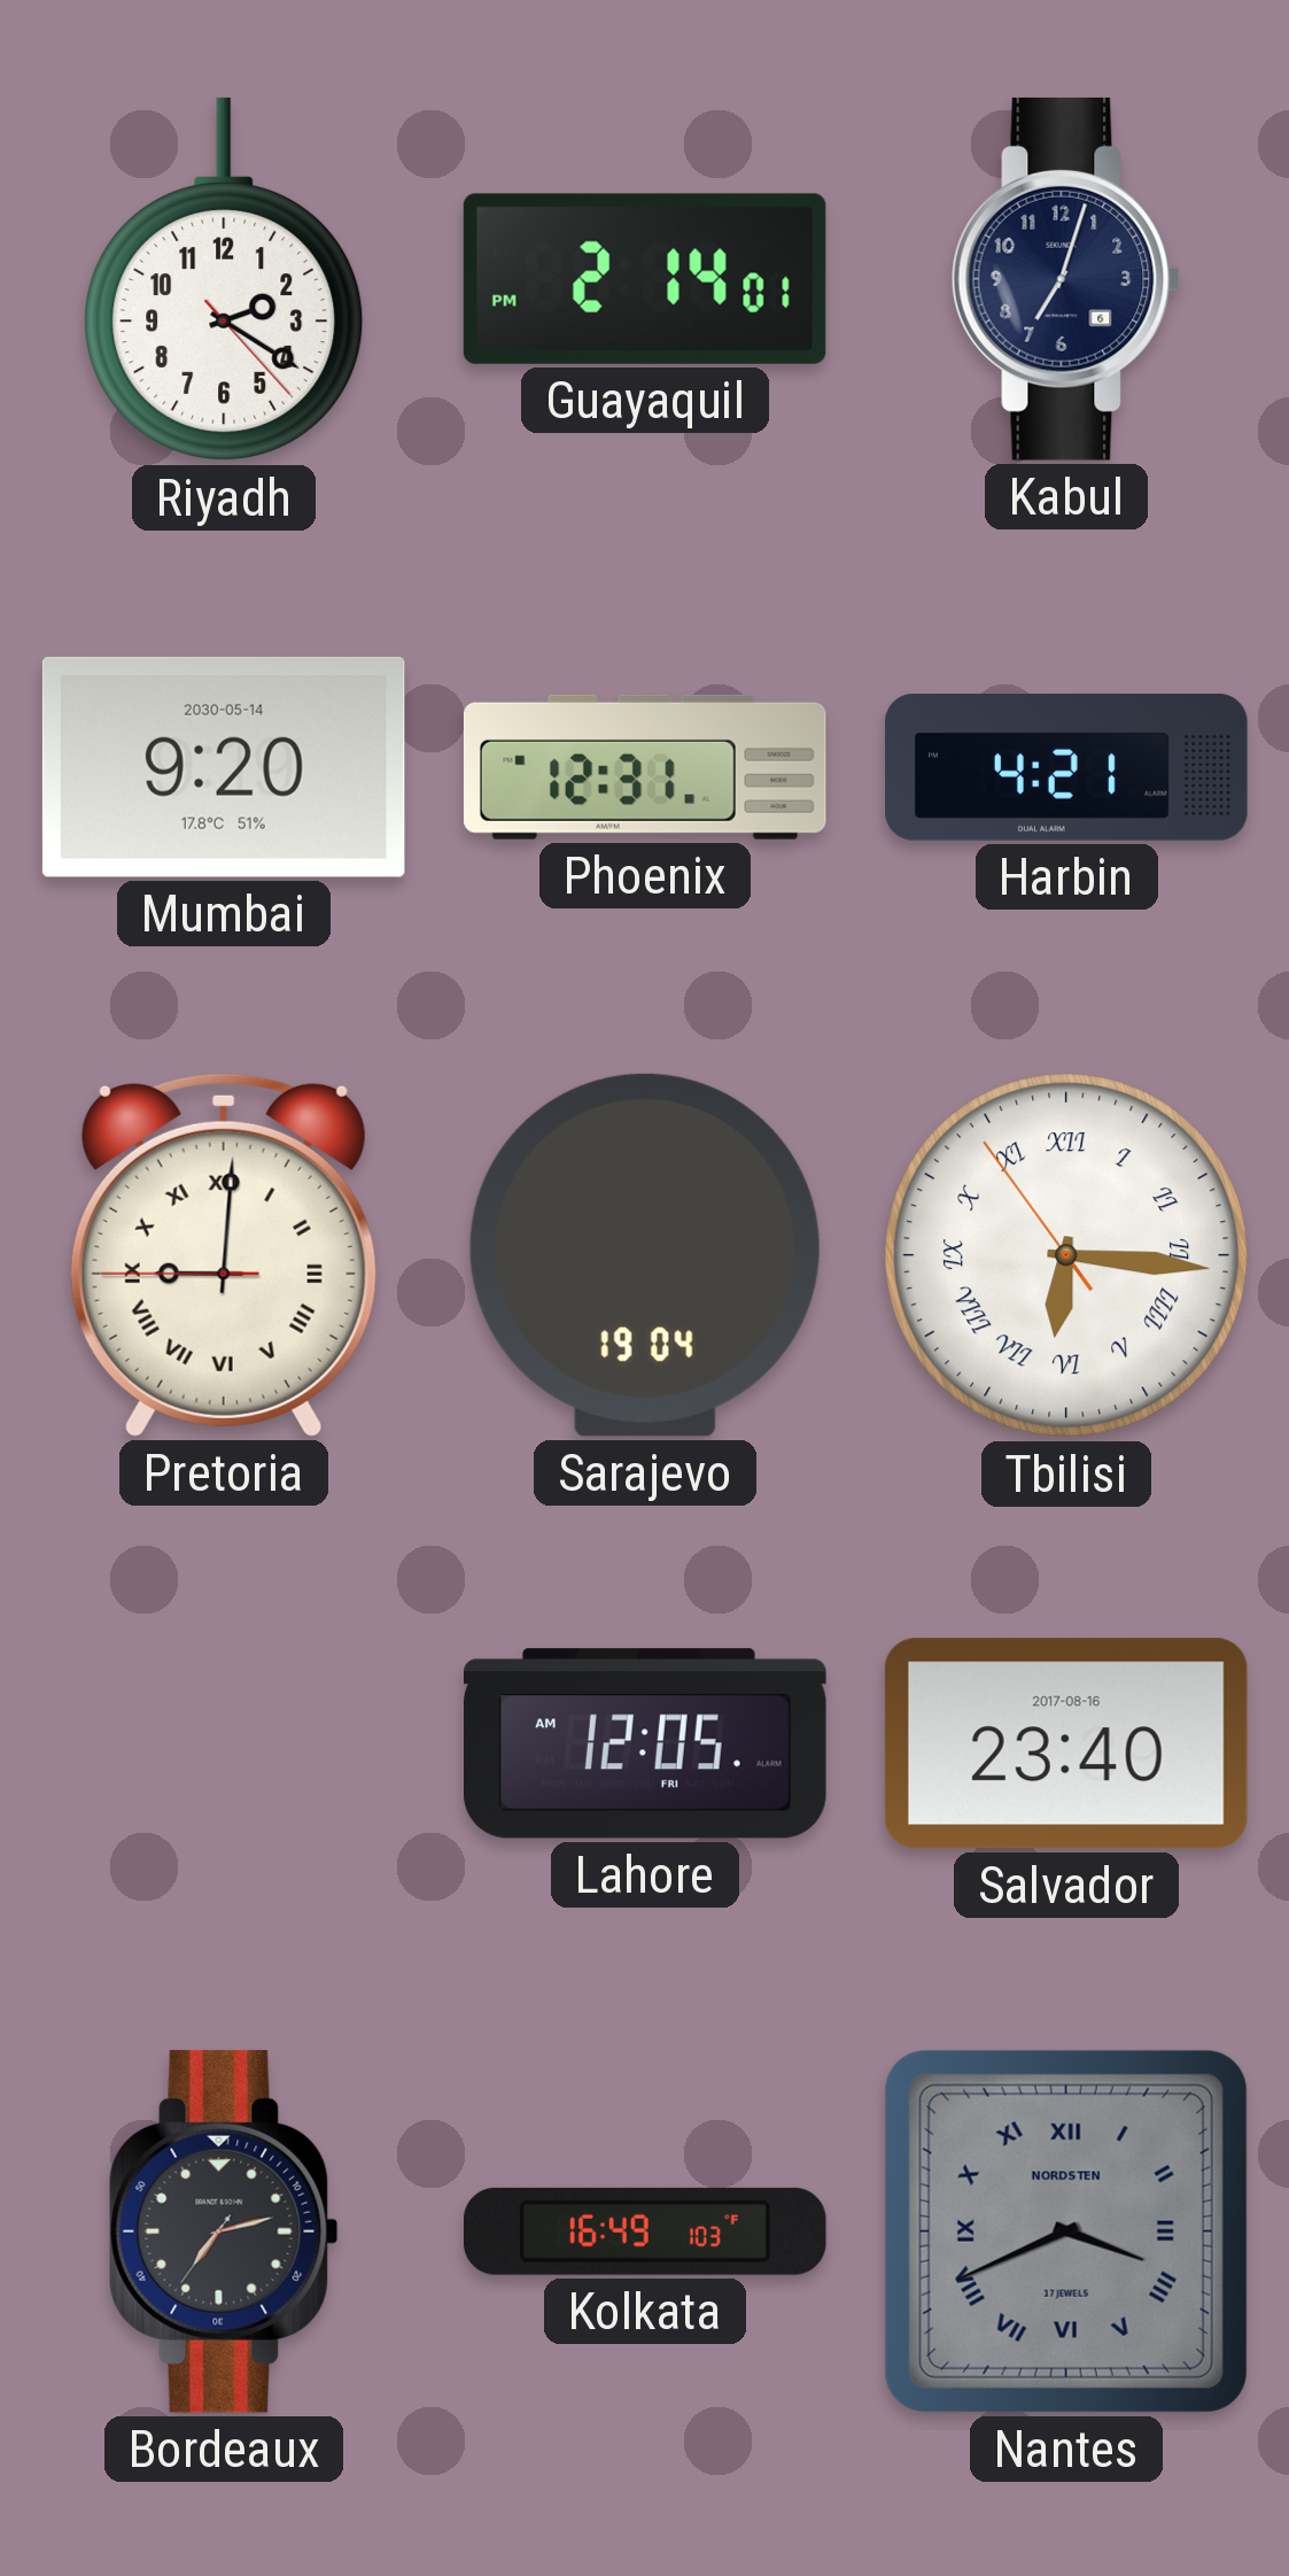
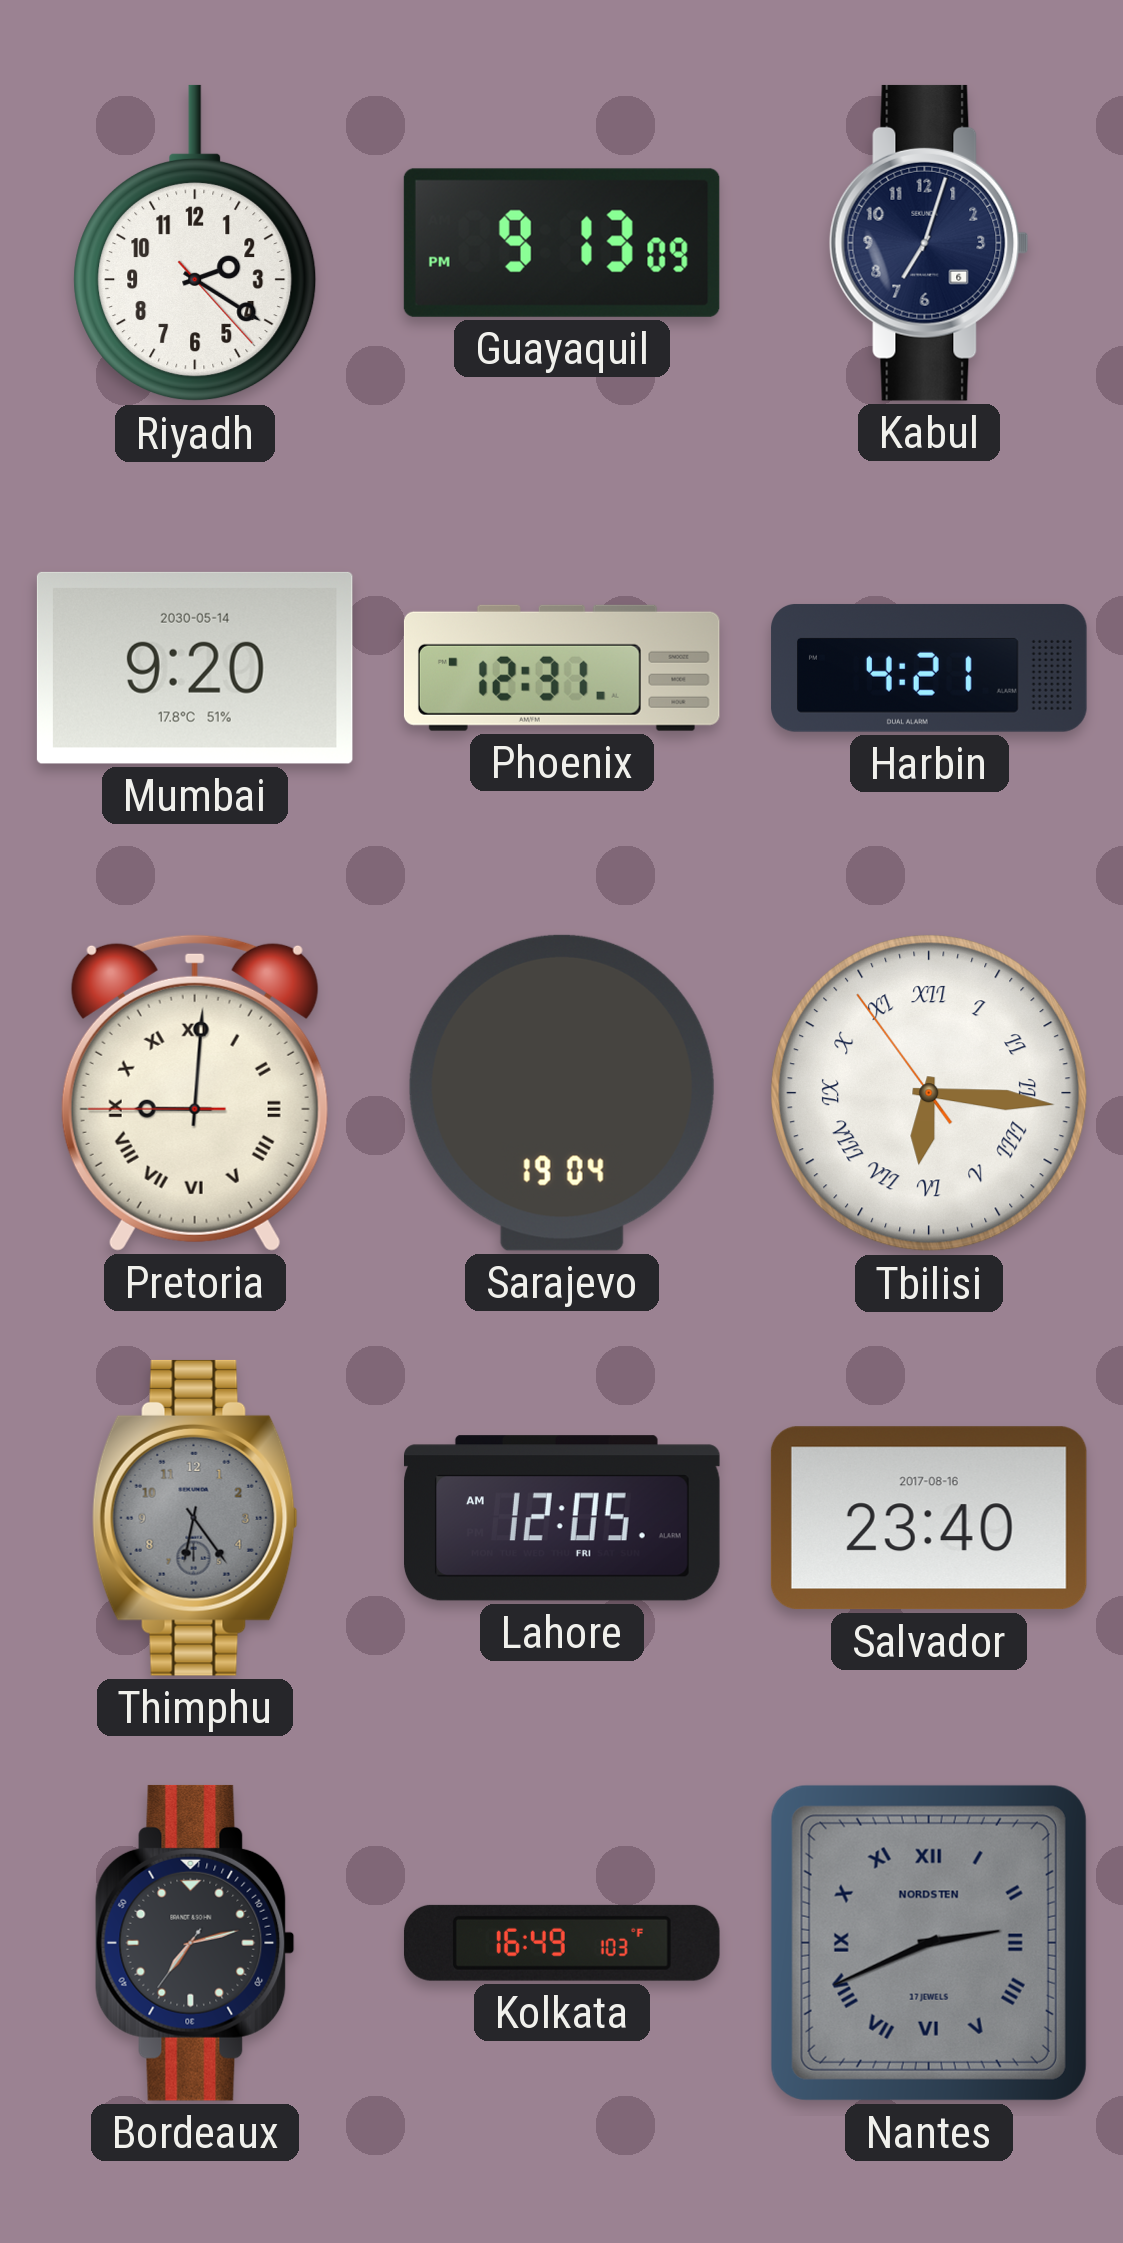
Guayaquil: 2:14 -> 9:13 (562, 243)
Thimphu: none -> 6:24 (195, 1518)
Nantes: 3:41 -> 2:41 (929, 1943)
